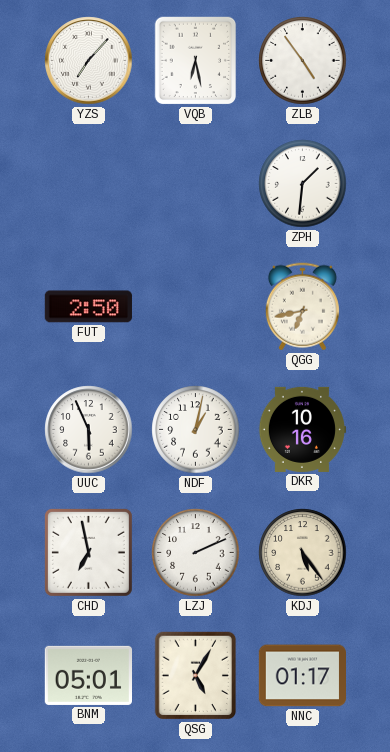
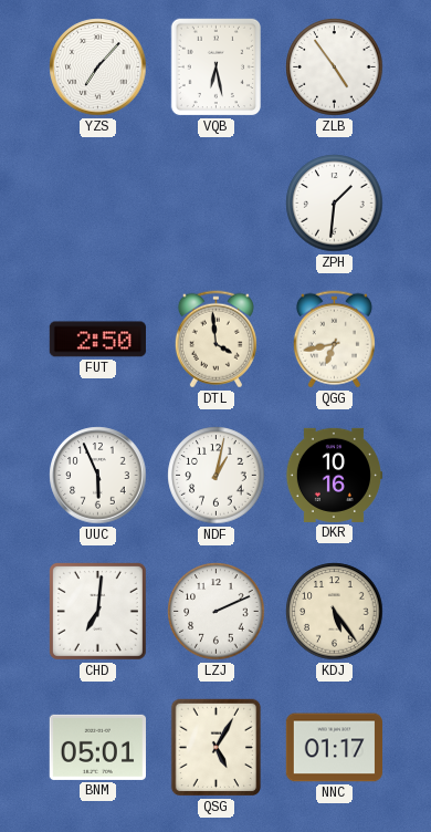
DTL: none -> 3:59 (215, 340)
CHD: 6:58 -> 7:01 (97, 611)
